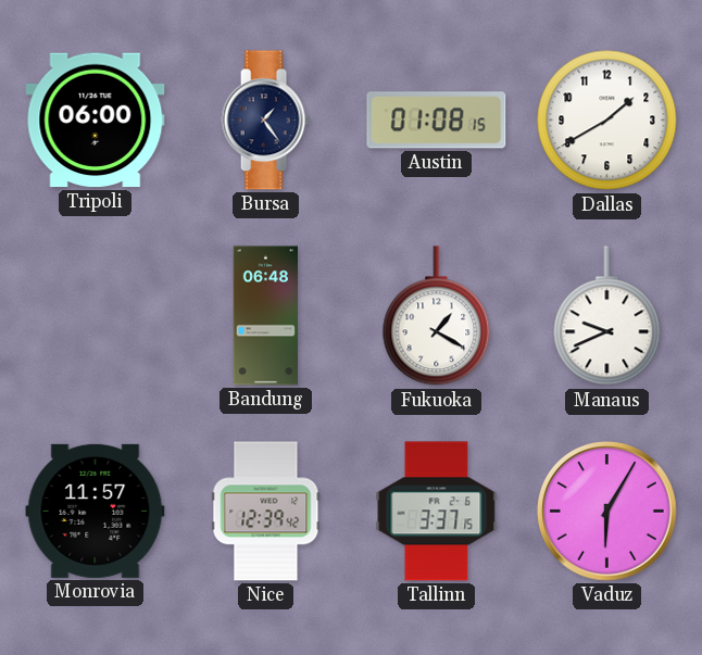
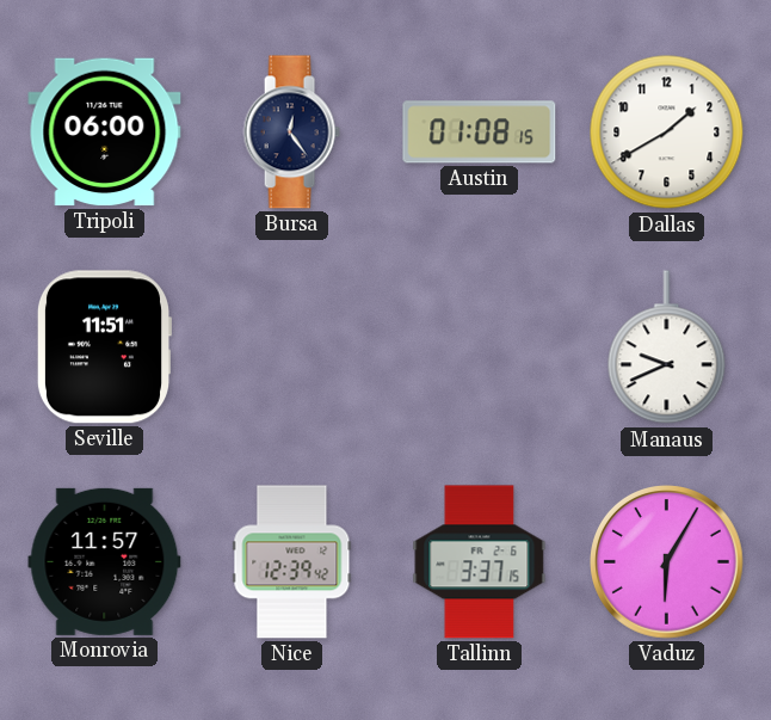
Bursa: 1:24 -> 12:24 (291, 133)
Seville: none -> 11:51 (103, 347)
Bandung: 06:48 -> none (265, 316)
Fukuoka: 1:20 -> none (437, 316)
